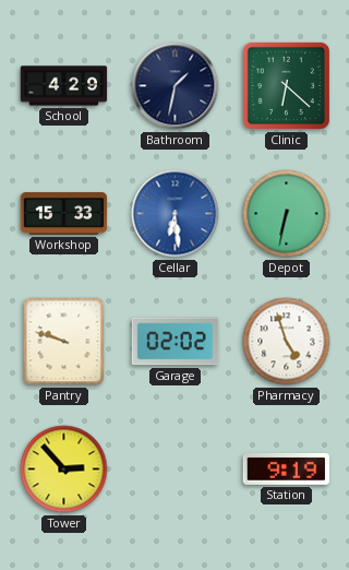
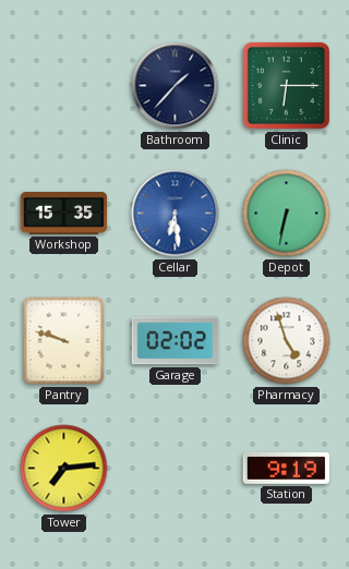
School: 4:29 -> none (64, 86)
Bathroom: 1:32 -> 1:37 (176, 86)
Clinic: 6:22 -> 6:15 (286, 85)
Workshop: 15:33 -> 15:35 (64, 213)
Tower: 2:53 -> 7:14 (64, 469)
